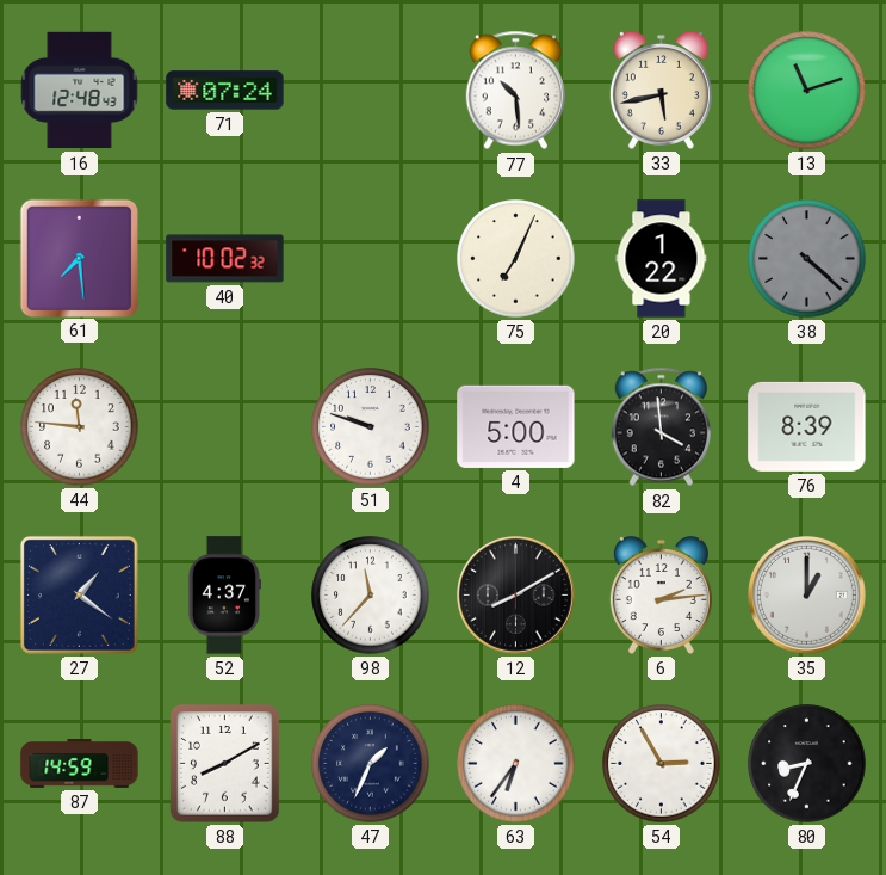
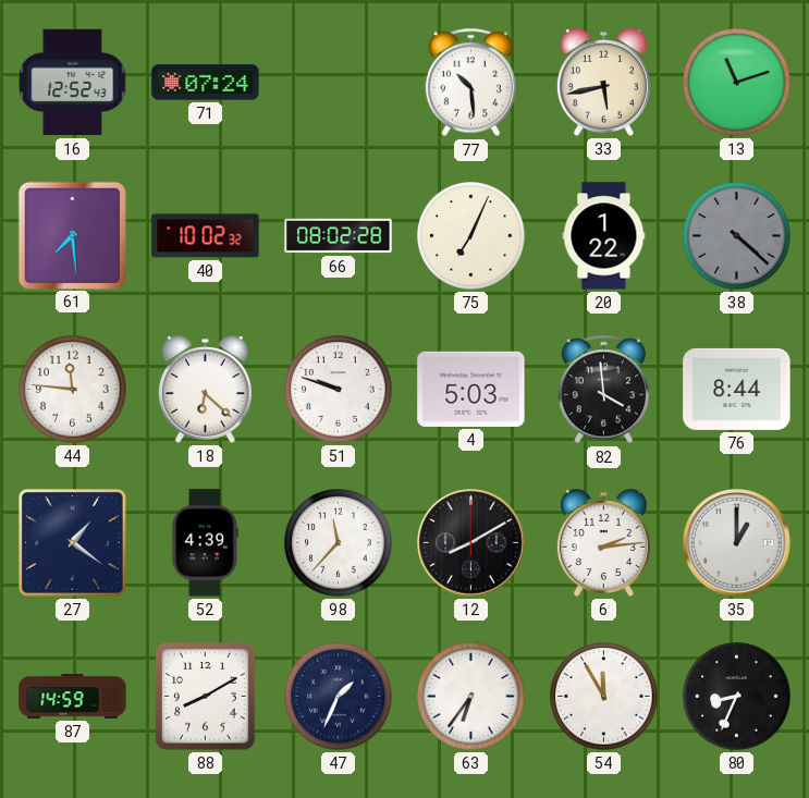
16: 12:48 -> 12:52 (73, 83)
66: none -> 08:02 (339, 236)
18: none -> 6:22 (205, 390)
4: 5:00 -> 5:03 (471, 389)
76: 8:39 -> 8:44 (737, 389)
52: 4:37 -> 4:39 (205, 543)
54: 2:55 -> 11:55 (604, 697)
